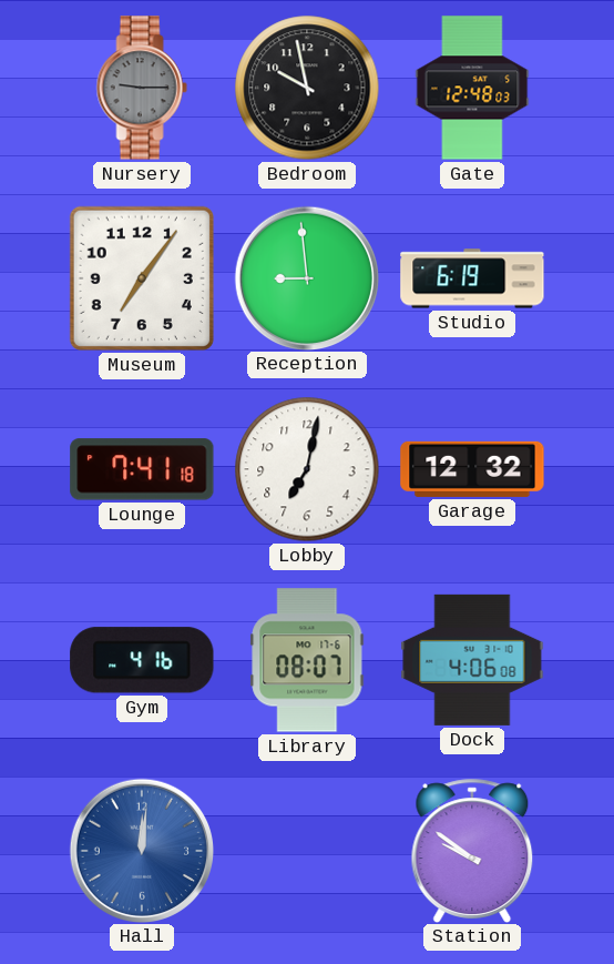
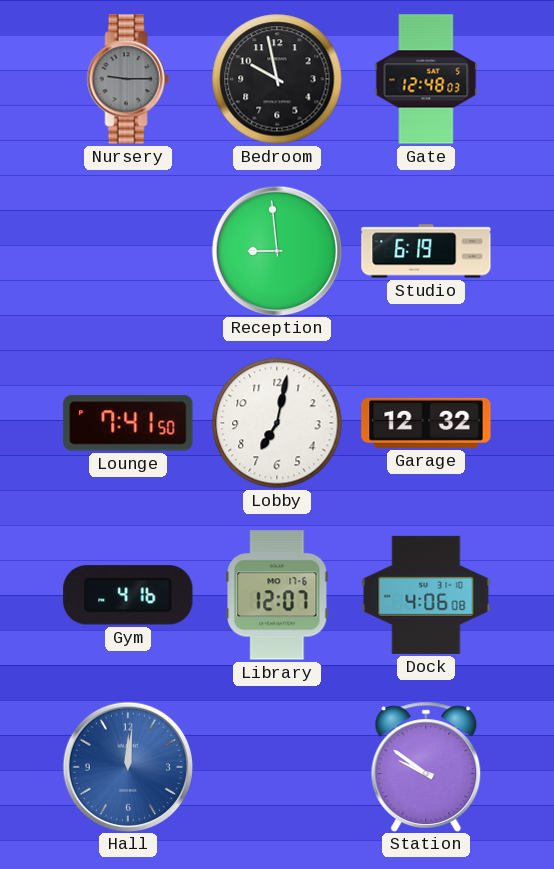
Museum: 7:06 -> none (142, 278)
Lounge: 7:41:18 -> 7:41:50 (128, 423)
Library: 08:07 -> 12:07 (277, 595)
